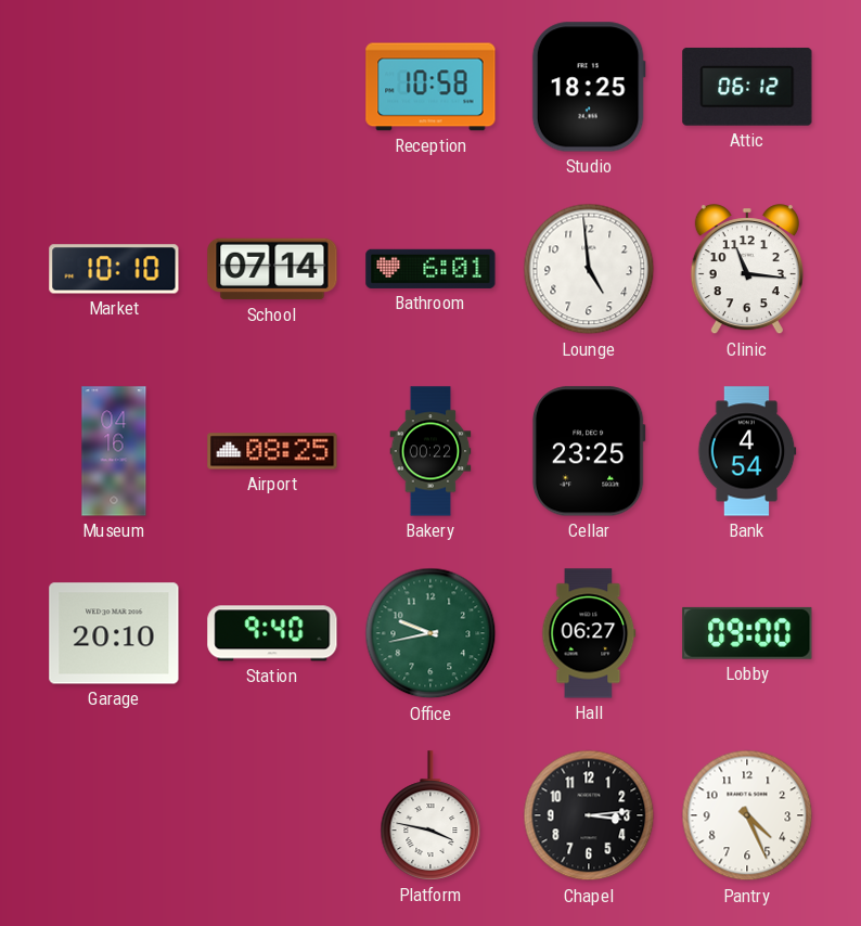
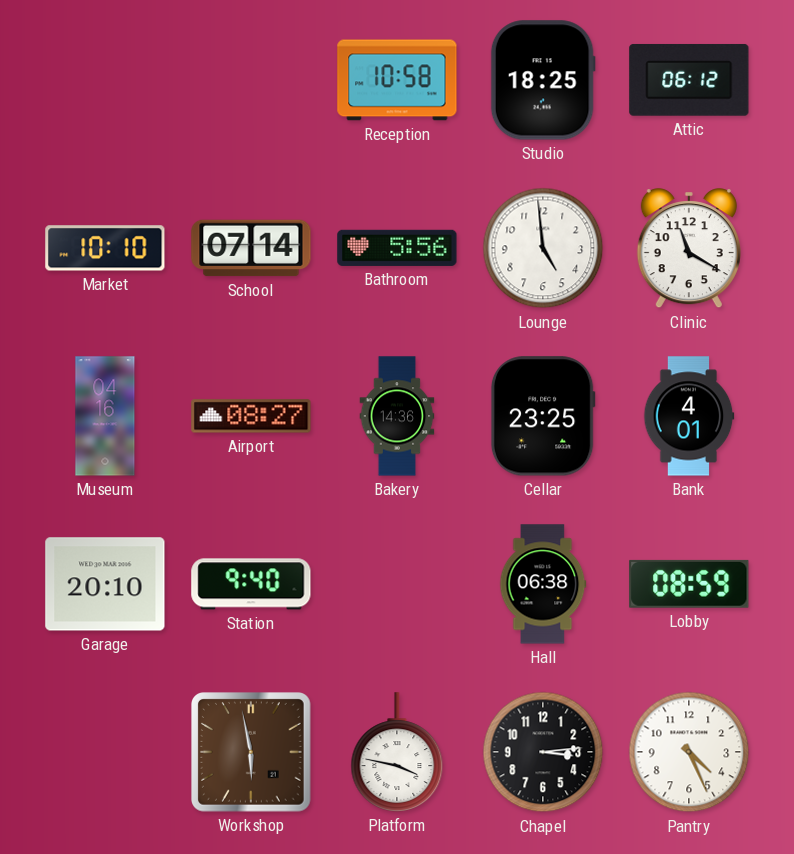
Bathroom: 6:01 -> 5:56 (397, 248)
Clinic: 11:16 -> 11:20 (689, 249)
Airport: 08:25 -> 08:27 (251, 416)
Bakery: 00:22 -> 14:36 (397, 416)
Bank: 4:54 -> 4:01 (689, 416)
Office: 9:43 -> none (431, 633)
Hall: 06:27 -> 06:38 (543, 584)
Lobby: 09:00 -> 08:59 (689, 584)
Workshop: none -> 5:58 (252, 753)
